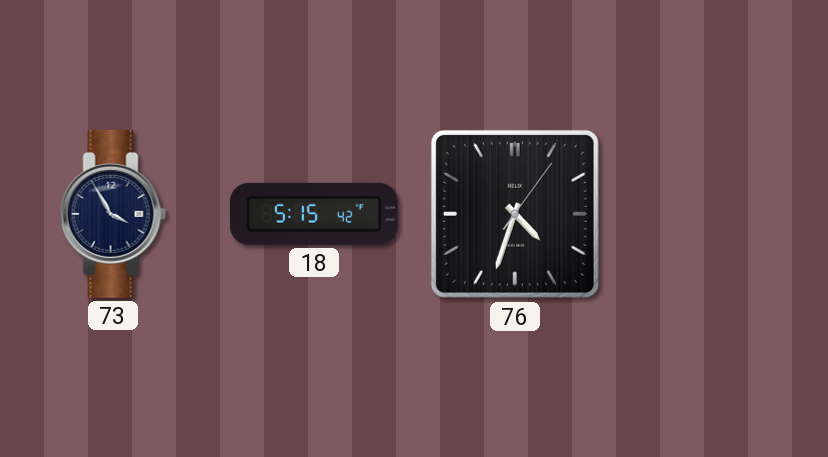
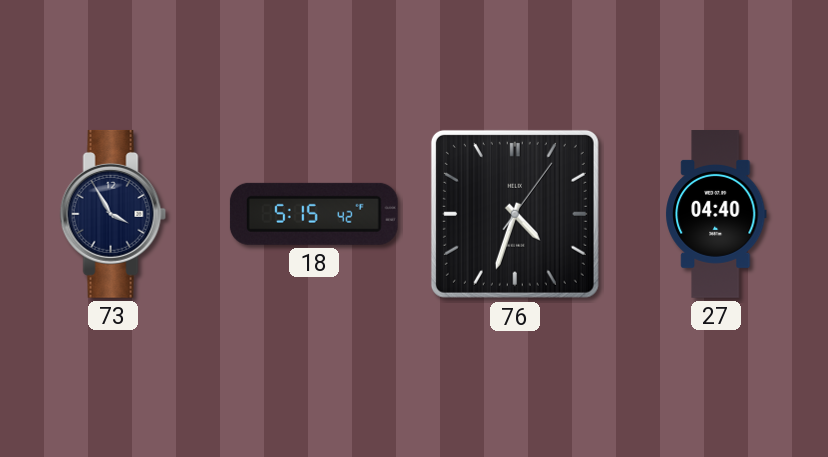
27: none -> 04:40 (716, 215)
